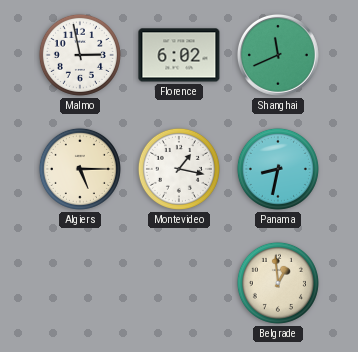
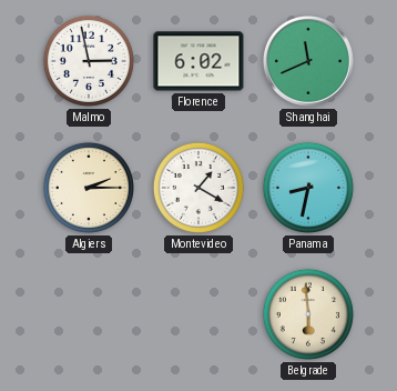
Algiers: 5:15 -> 2:15 (89, 188)
Montevideo: 1:17 -> 1:20 (198, 188)
Belgrade: 12:59 -> 5:59 (308, 314)
